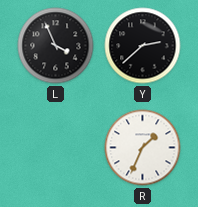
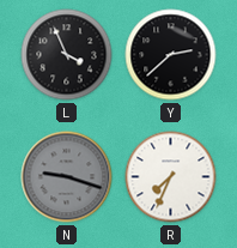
N: none -> 9:18 (67, 177)
R: 1:34 -> 7:34 (171, 177)
